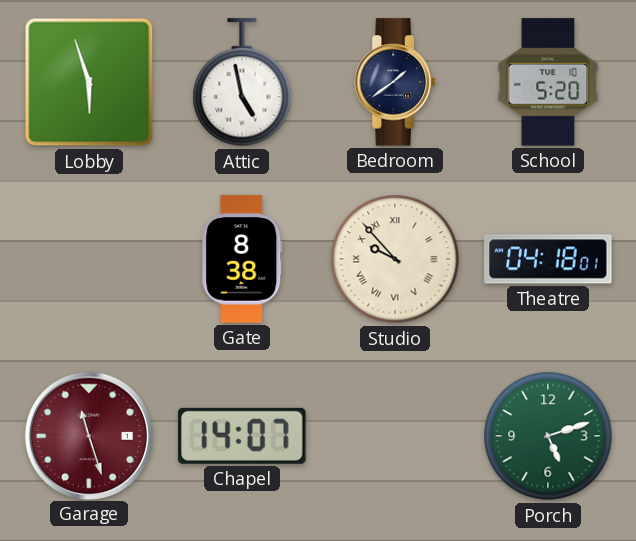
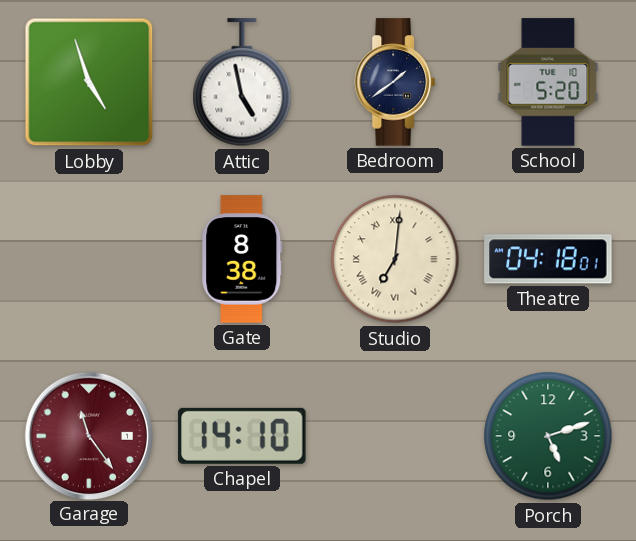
Lobby: 5:57 -> 4:57 (89, 82)
Studio: 9:53 -> 7:01 (395, 259)
Garage: 11:27 -> 11:24 (88, 435)
Chapel: 14:07 -> 14:10 (242, 436)
